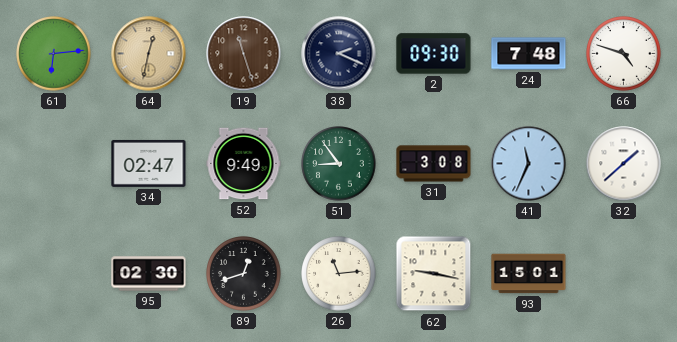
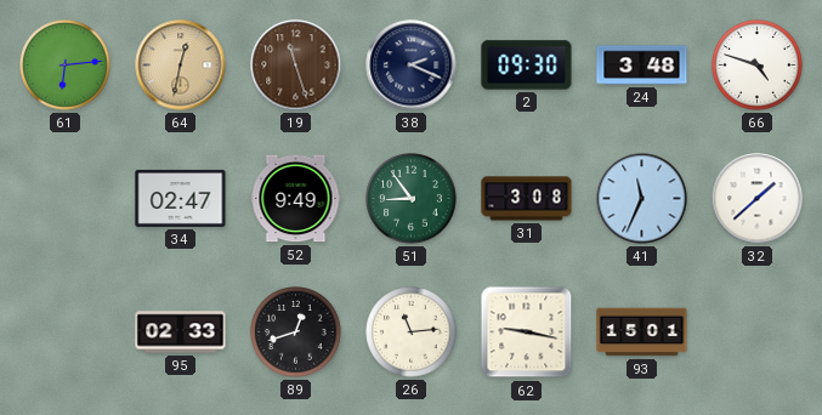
24: 7:48 -> 3:48 (642, 66)
95: 02:30 -> 02:33 (181, 332)
